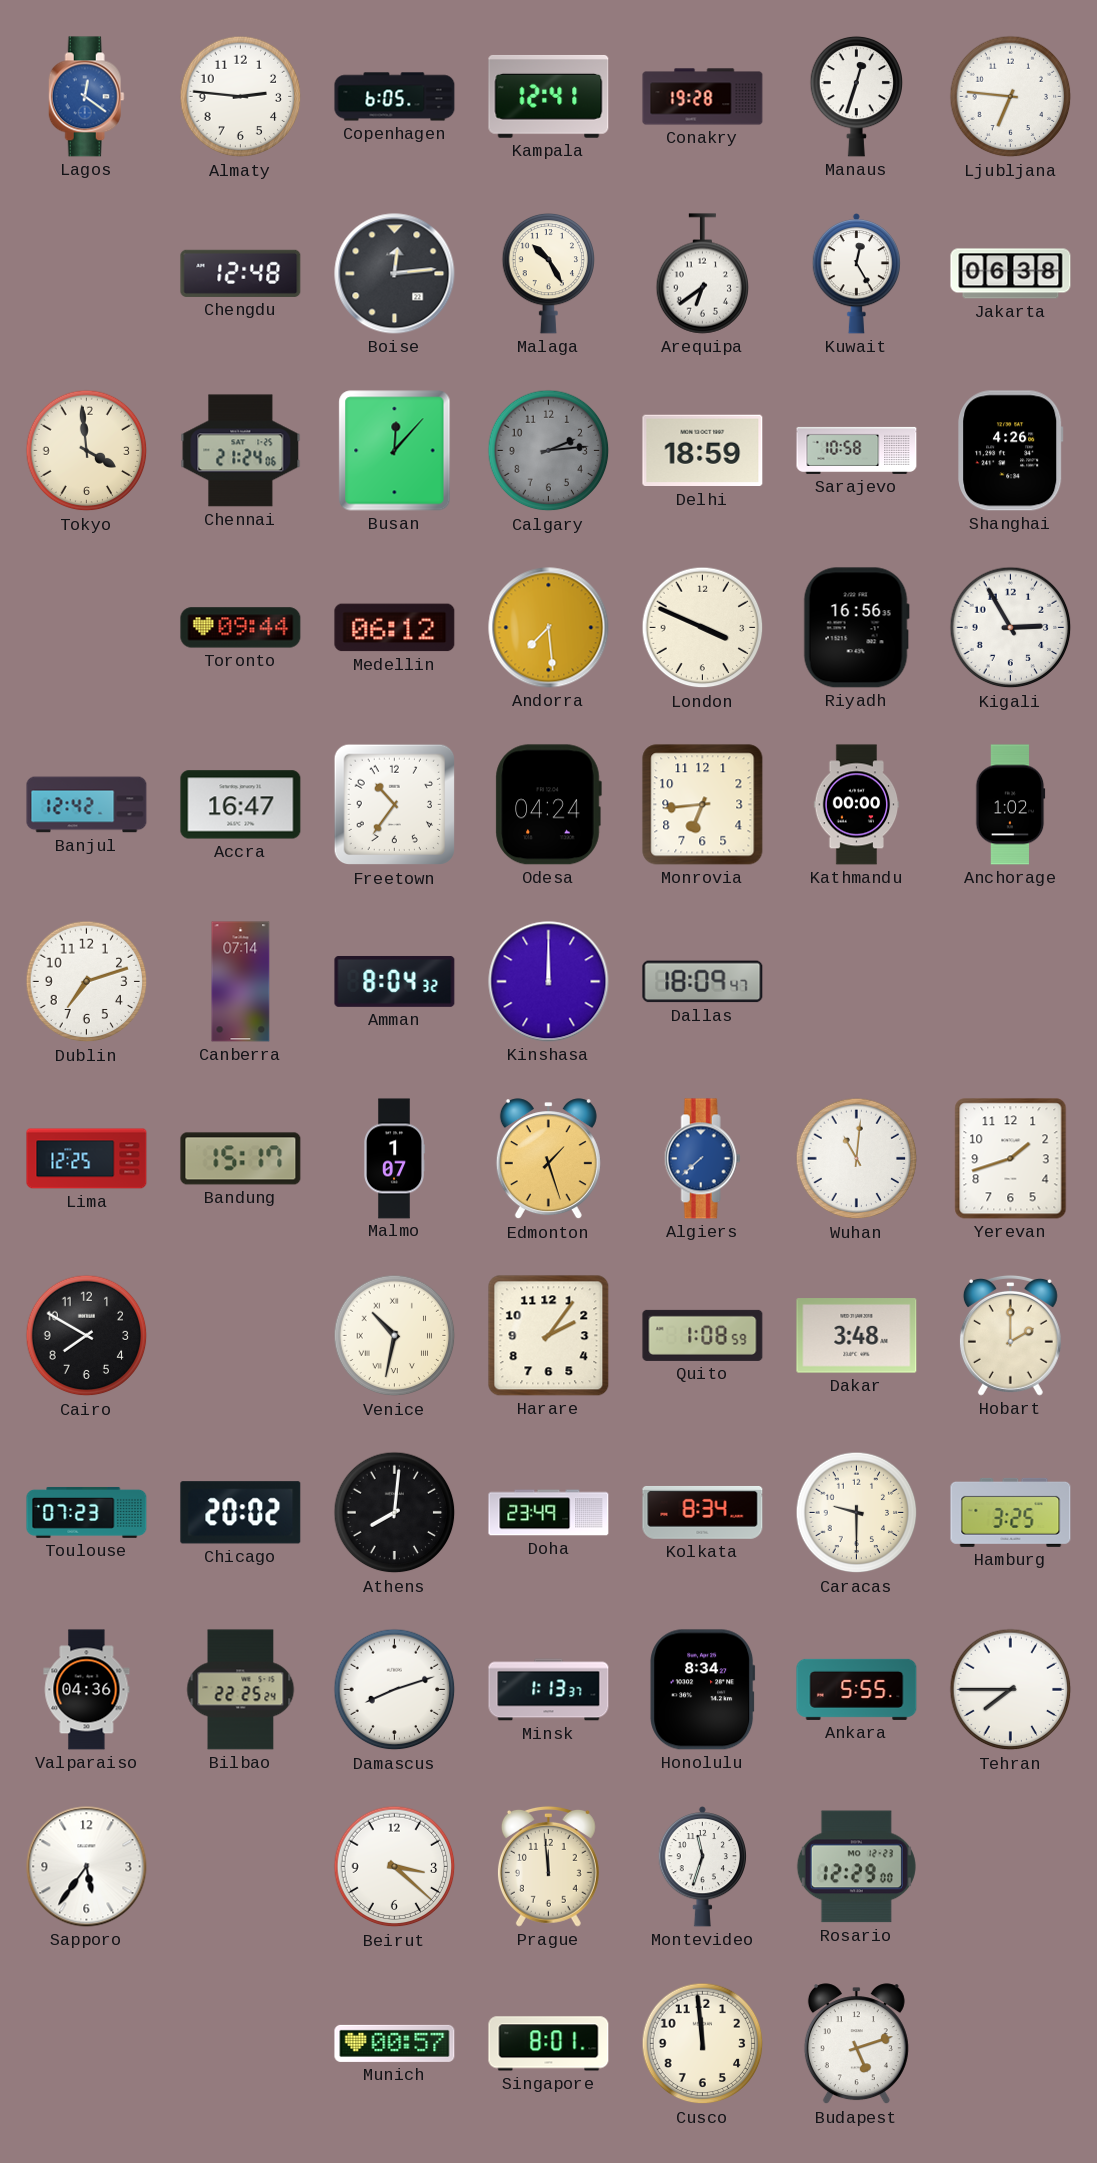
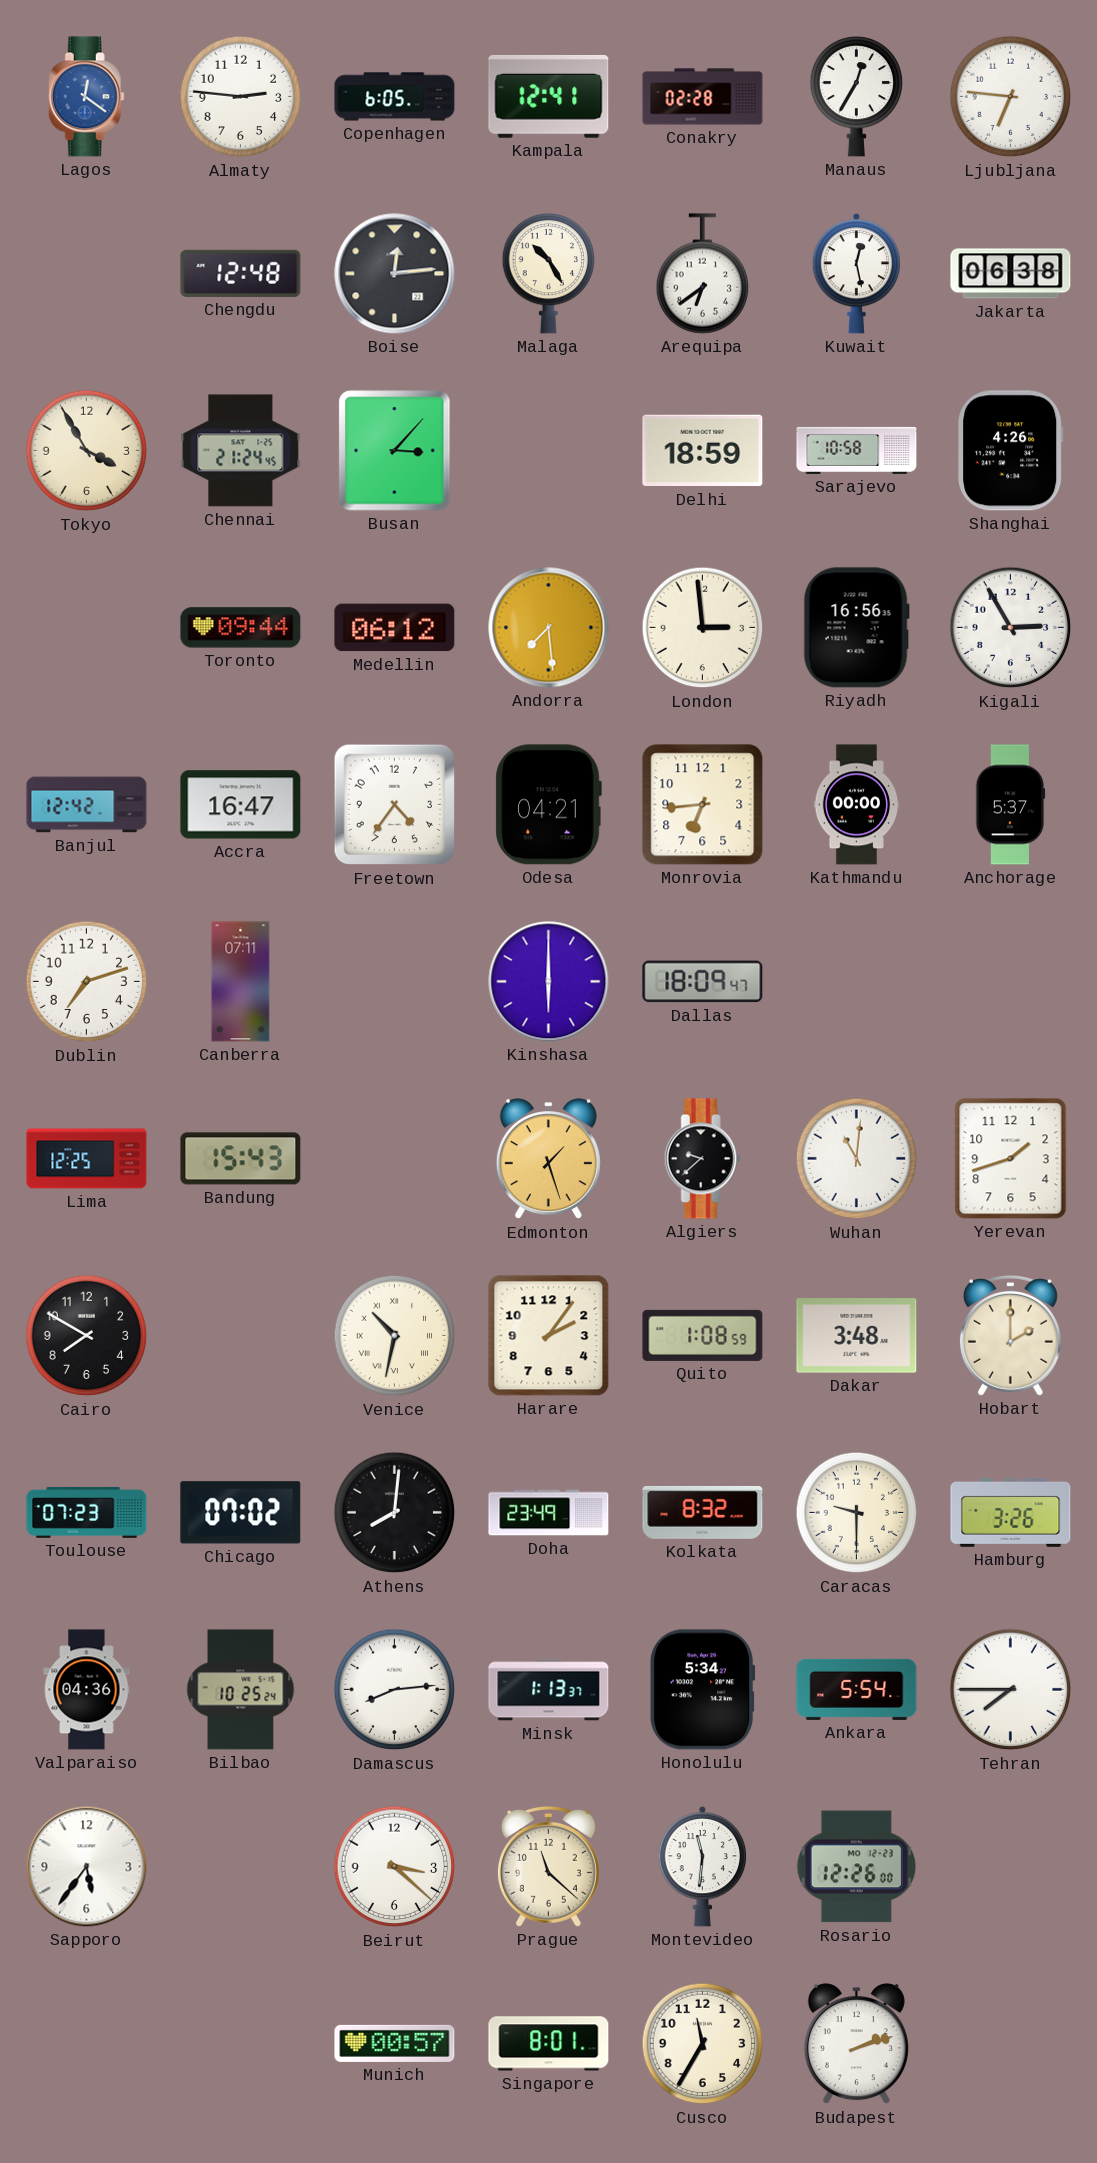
Conakry: 19:28 -> 02:28 (703, 97)
Manaus: 12:33 -> 12:35 (857, 96)
Kuwait: 12:25 -> 12:28 (856, 274)
Tokyo: 3:59 -> 3:55 (87, 451)
Chennai: 21:24:06 -> 21:24:45 (241, 451)
Busan: 12:07 -> 3:07 (395, 451)
Calgary: 2:14 -> none (549, 451)
London: 3:49 -> 2:59 (703, 628)
Freetown: 10:36 -> 4:36 (395, 805)
Odesa: 04:24 -> 04:21 (548, 805)
Anchorage: 1:02 -> 5:37 (1010, 805)
Canberra: 07:14 -> 07:11 (241, 982)
Amman: 8:04 -> none (395, 981)
Kinshasa: 12:00 -> 6:00 (549, 982)
Bandung: 15:17 -> 15:43 (241, 1159)
Malmo: 1:07 -> none (394, 1159)
Algiers: 7:38 -> 9:38 (702, 1159)
Algiers dial: blue -> black (702, 1159)
Chicago: 20:02 -> 07:02 (241, 1513)
Kolkata: 8:34 -> 8:32 (703, 1512)
Hamburg: 3:25 -> 3:26 (1011, 1512)
Bilbao: 22:25 -> 10:25 (241, 1690)
Damascus: 8:12 -> 8:14 (395, 1690)
Honolulu: 8:34 -> 5:34 (703, 1690)
Ankara: 5:55 -> 5:54 (857, 1689)
Prague: 11:59 -> 11:22 (548, 1866)
Montevideo: 11:33 -> 11:31 (702, 1867)
Rosario: 12:29 -> 12:26 (856, 1867)
Cusco: 11:59 -> 11:35 (703, 2044)
Budapest: 5:12 -> 2:12 (856, 2044)
